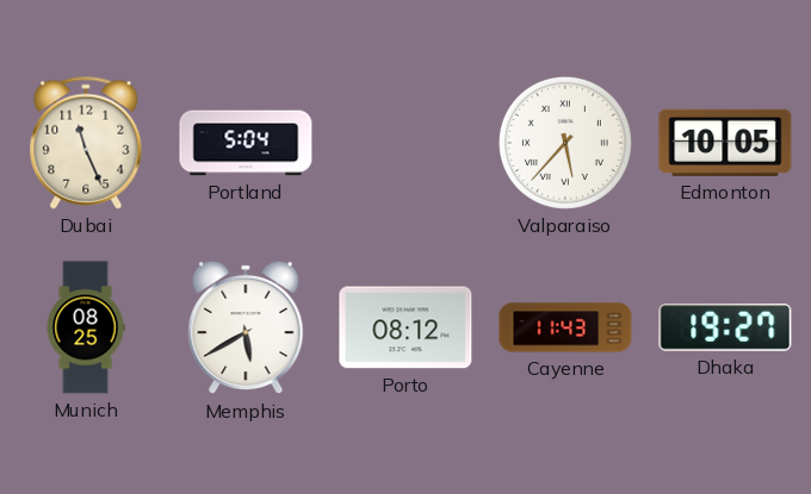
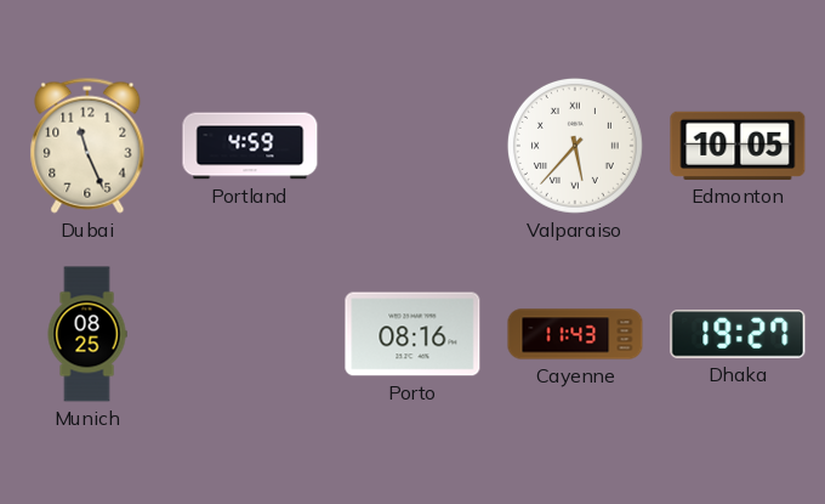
Portland: 5:04 -> 4:59 (250, 146)
Memphis: 5:40 -> none (246, 327)
Porto: 08:12 -> 08:16 (412, 334)
